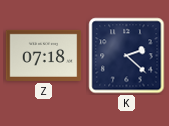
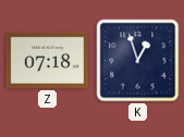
K: 2:22 -> 12:57 (138, 61)
